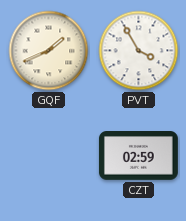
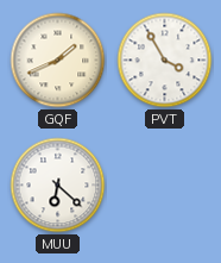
MUU: none -> 6:22 (58, 186)
CZT: 02:59 -> none (138, 156)
